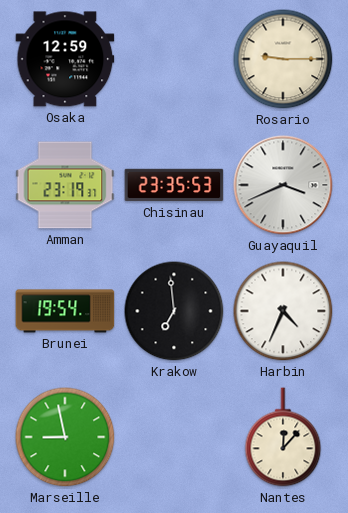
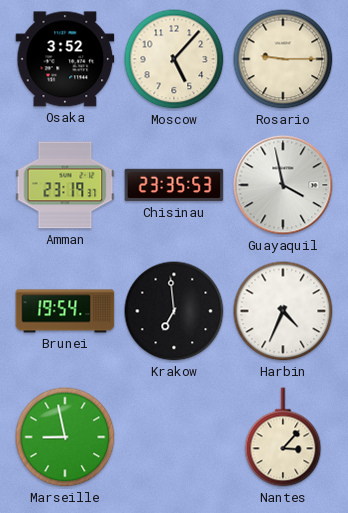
Osaka: 12:59 -> 3:52 (65, 59)
Moscow: none -> 5:07 (174, 59)
Guayaquil: 3:41 -> 3:58 (283, 185)
Nantes: 12:07 -> 3:07 (283, 437)
